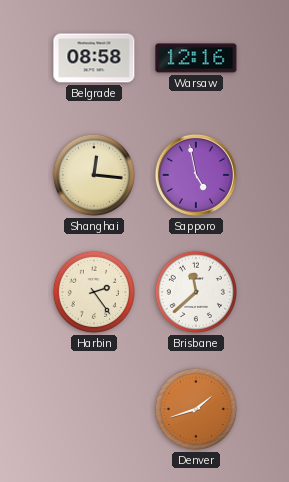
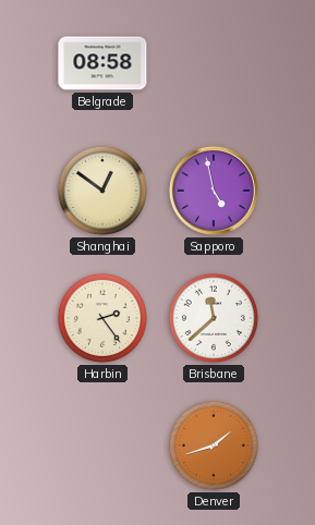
Warsaw: 12:16 -> none (196, 58)
Shanghai: 12:16 -> 12:51 (102, 191)
